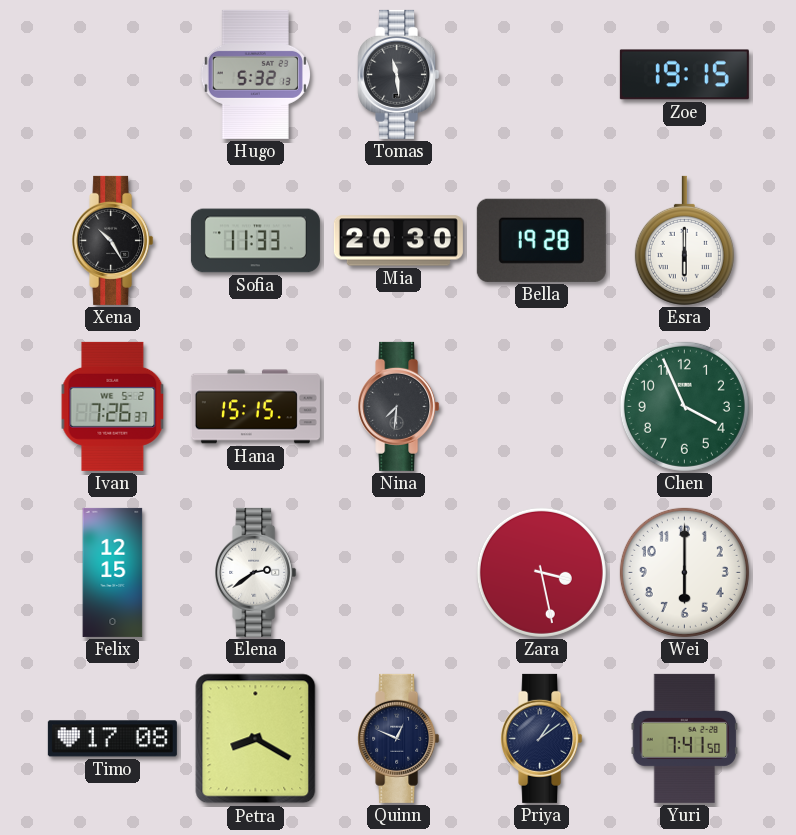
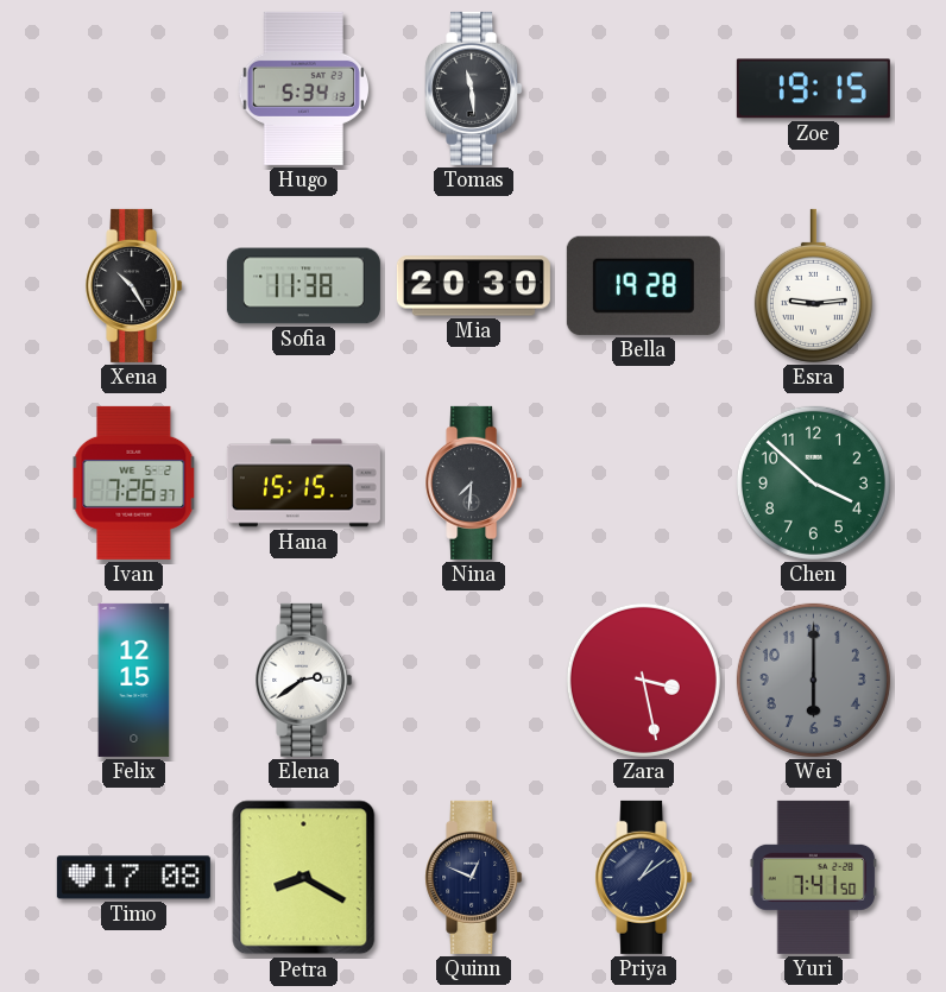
Hugo: 5:32 -> 5:34 (303, 88)
Sofia: 11:33 -> 11:38 (303, 286)
Esra: 6:00 -> 9:14 (813, 285)
Chen: 3:56 -> 3:52 (813, 482)
Wei dial: white -> grey (813, 680)
